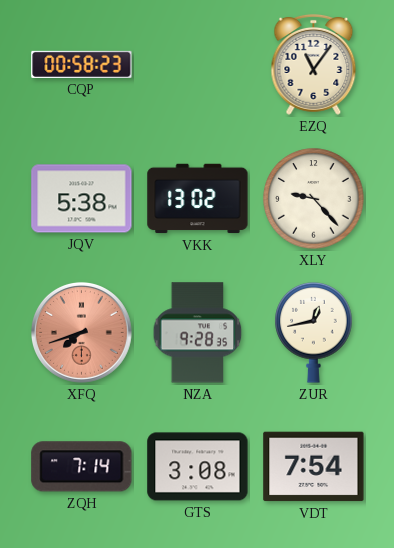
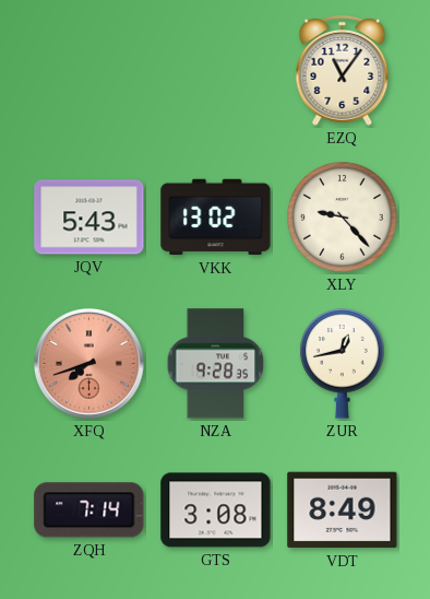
CQP: 00:58 -> none (82, 64)
JQV: 5:38 -> 5:43 (89, 218)
VDT: 7:54 -> 8:49 (343, 510)
